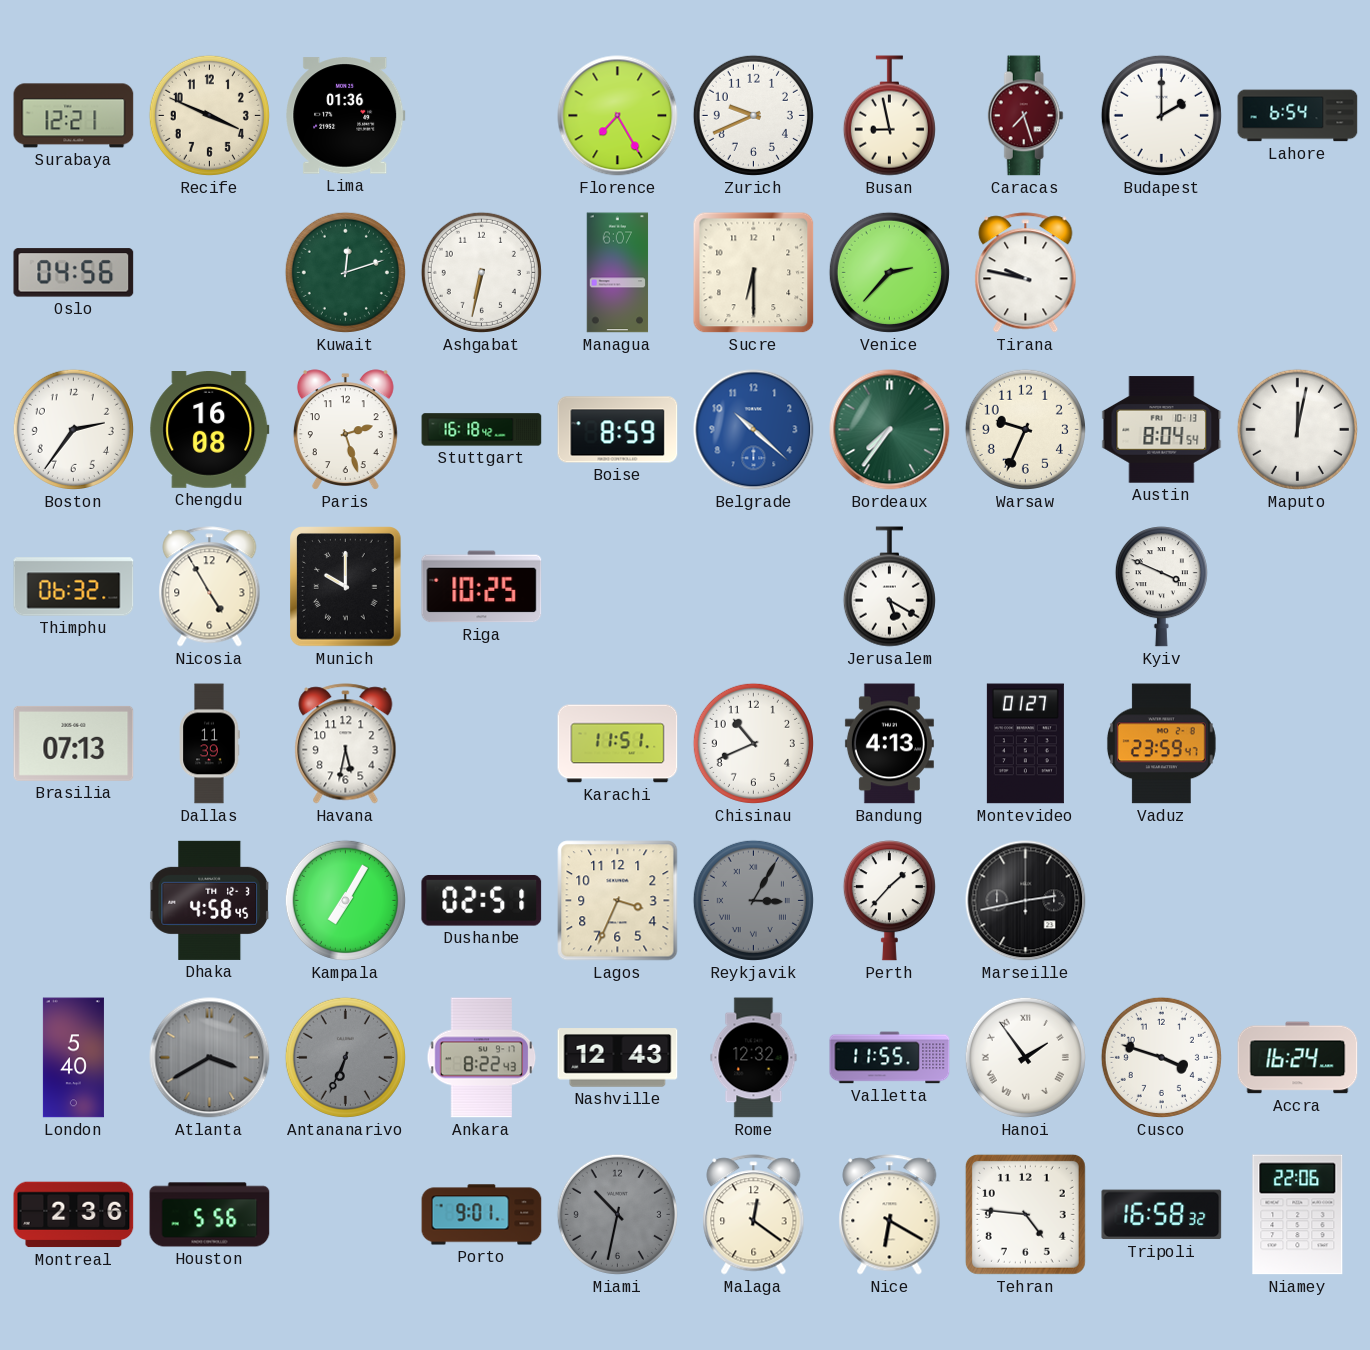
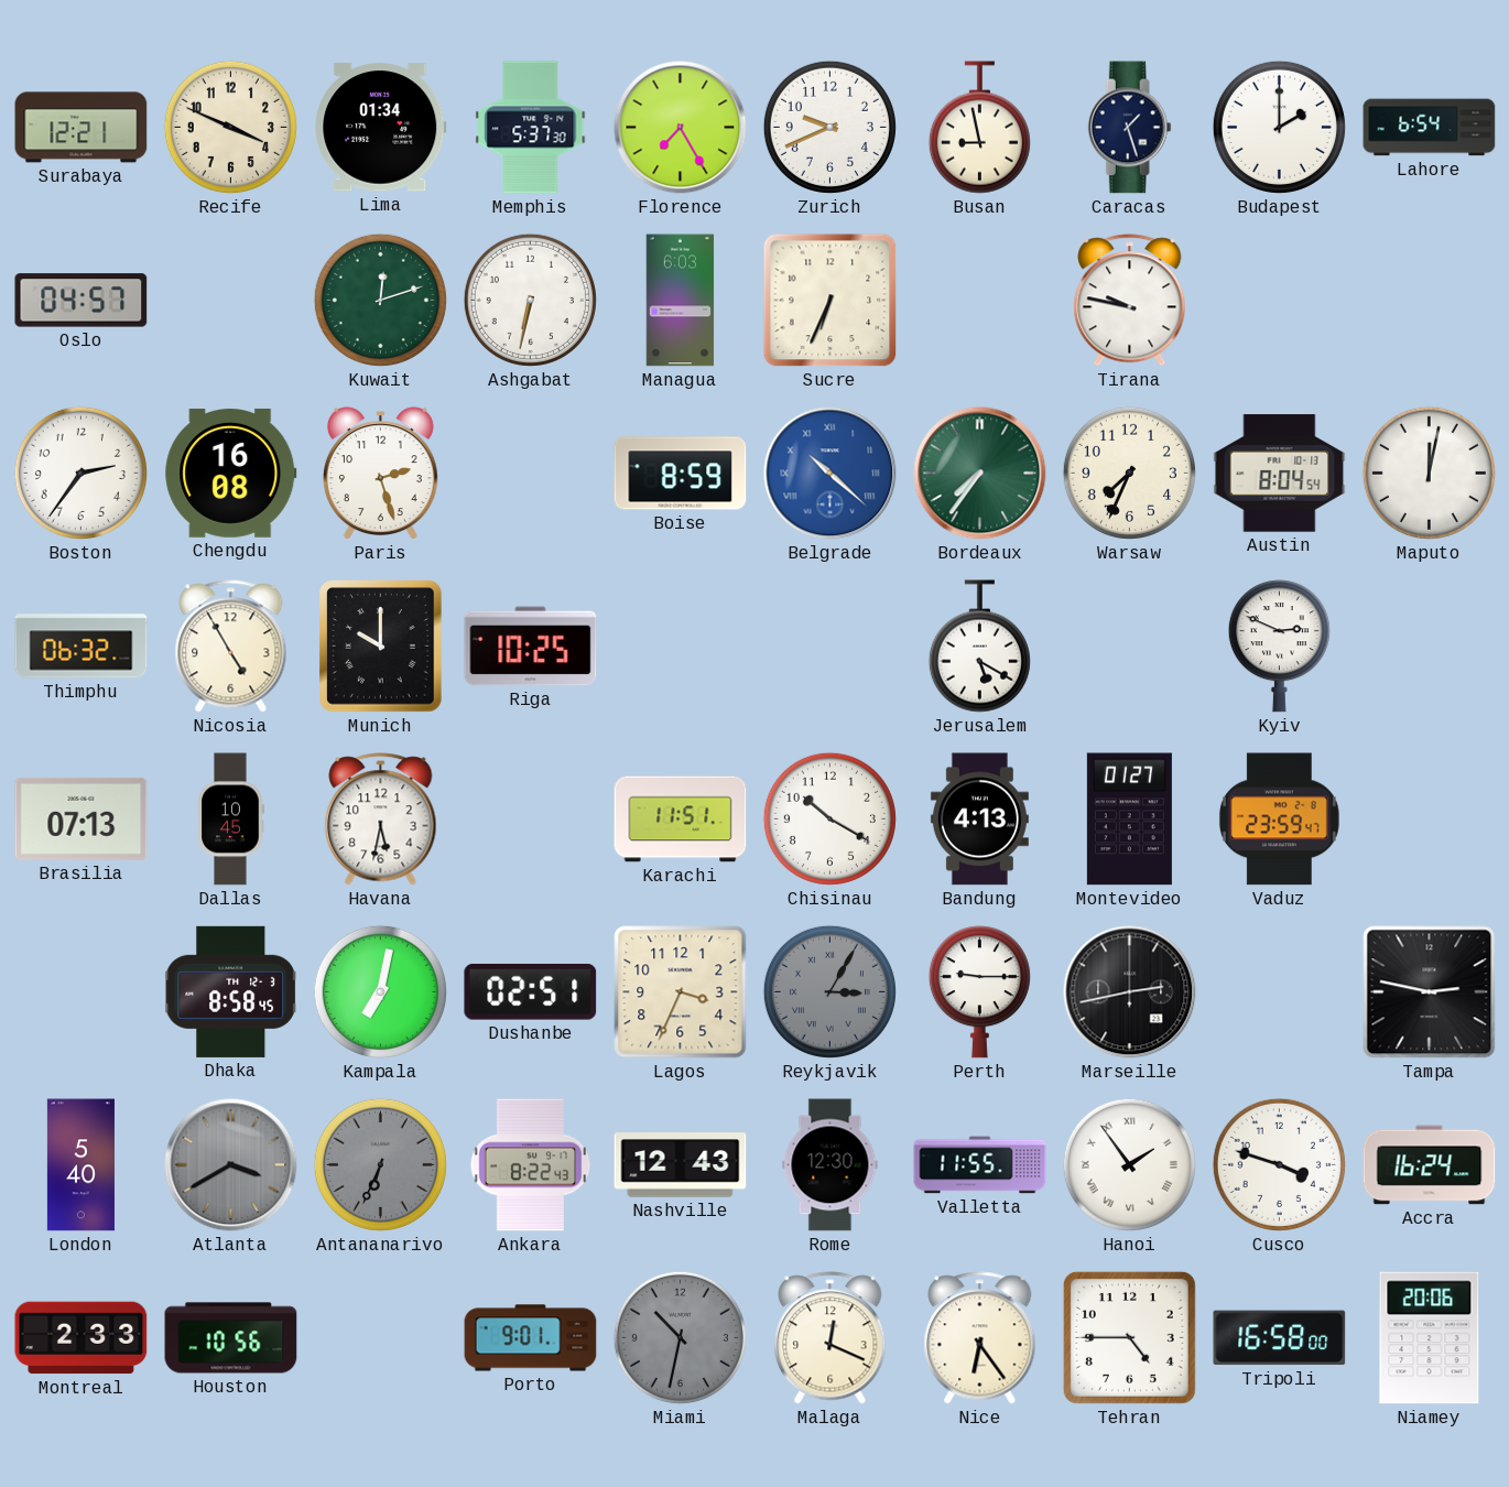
Lima: 01:36 -> 01:34 (381, 128)
Memphis: none -> 5:37 (531, 128)
Caracas: 7:27 -> 1:27 (1129, 128)
Caracas dial: burgundy -> navy (1129, 128)
Oslo: 04:56 -> 04:57 (82, 301)
Managua: 6:07 -> 6:03 (681, 301)
Sucre: 6:30 -> 6:34 (831, 301)
Venice: 2:37 -> none (889, 272)
Stuttgart: 16:18 -> none (482, 430)
Belgrade numerals: Arabic -> Roman (831, 474)
Warsaw: 9:34 -> 7:34 (1129, 473)
Kyiv: 3:49 -> 2:49 (1279, 647)
Dallas: 11:39 -> 10:45 (230, 820)
Chisinau: 10:41 -> 10:20 (829, 818)
Dhaka: 4:58 -> 8:58 (231, 991)
Kampala: 7:05 -> 7:02 (380, 991)
Perth: 1:37 -> 9:15 (979, 992)
Tampa: none -> 2:47 (1430, 992)
Rome: 12:32 -> 12:30 (831, 1165)
Montreal: 2:36 -> 2:33 (82, 1338)
Houston: 5:56 -> 10:56 (231, 1338)
Malaga: 12:21 -> 12:19 (831, 1338)
Nice: 6:20 -> 6:24 (980, 1338)
Tehran: 4:46 -> 4:45 (1129, 1337)
Tripoli: 16:58:32 -> 16:58:00 (1280, 1338)
Niamey: 22:06 -> 20:06 (1430, 1338)
